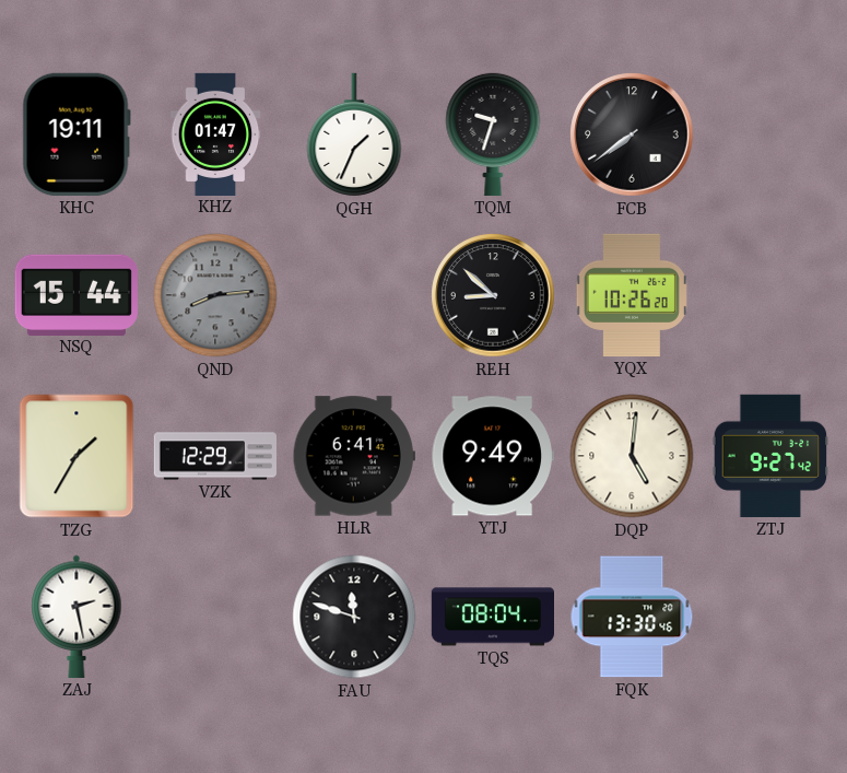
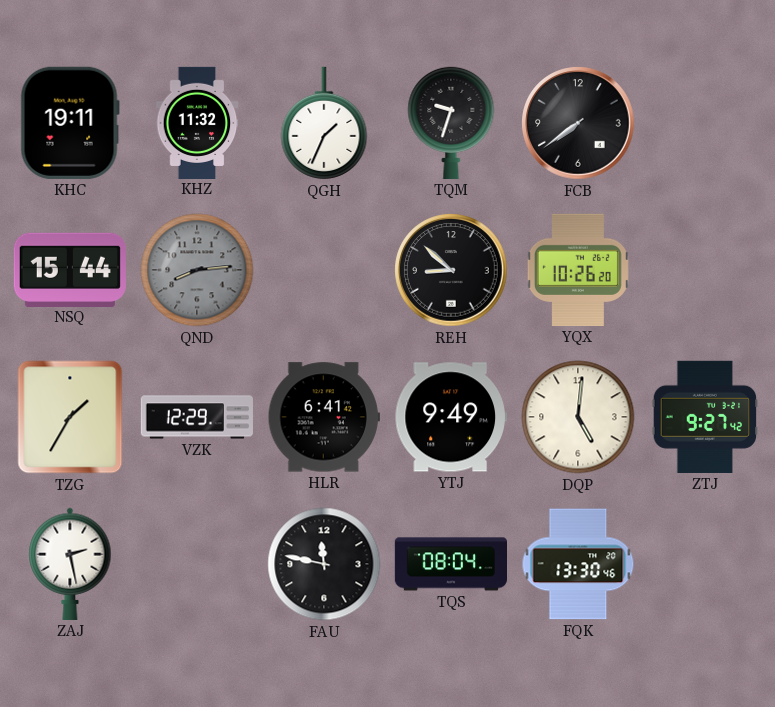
KHZ: 01:47 -> 11:32 (197, 122)
FAU: 11:48 -> 11:47 (324, 564)
